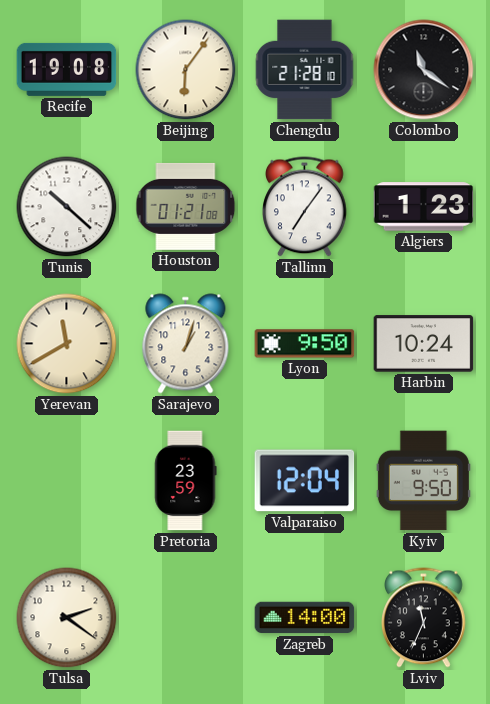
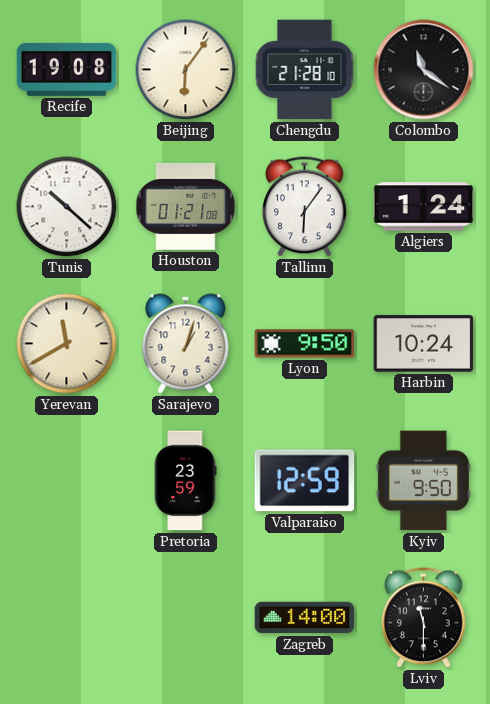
Tallinn: 7:06 -> 6:06 (305, 207)
Algiers: 1:23 -> 1:24 (424, 207)
Valparaiso: 12:04 -> 12:59 (305, 481)
Tulsa: 2:21 -> none (67, 618)
Lviv: 11:34 -> 11:30 (424, 618)
